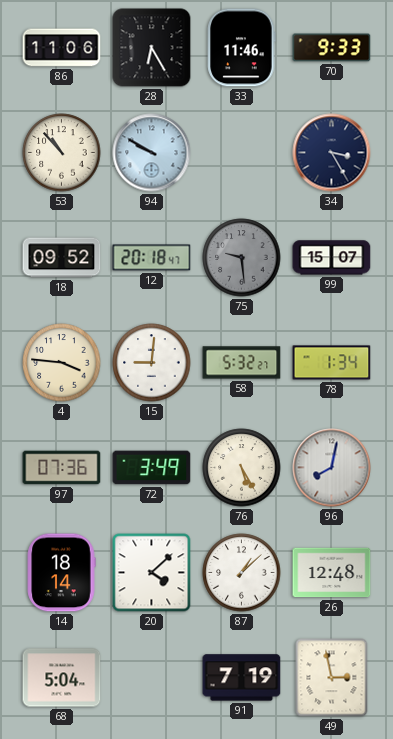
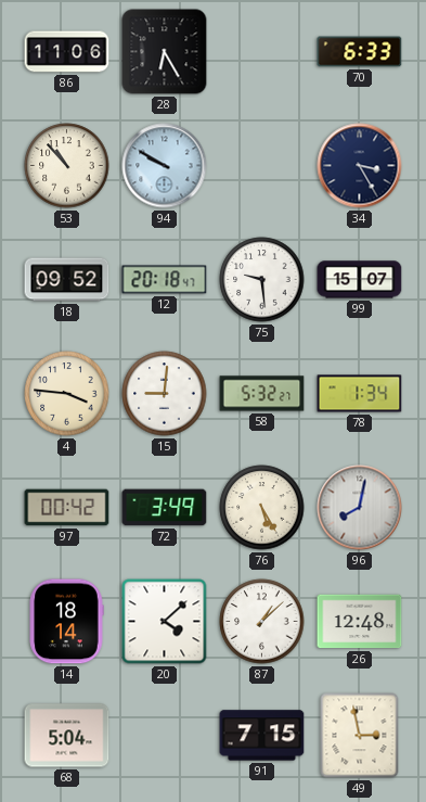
33: 11:46 -> none (242, 48)
70: 9:33 -> 6:33 (360, 52)
75 dial: grey -> white (262, 280)
97: 07:36 -> 00:42 (67, 508)
91: 7:19 -> 7:15 (262, 736)
